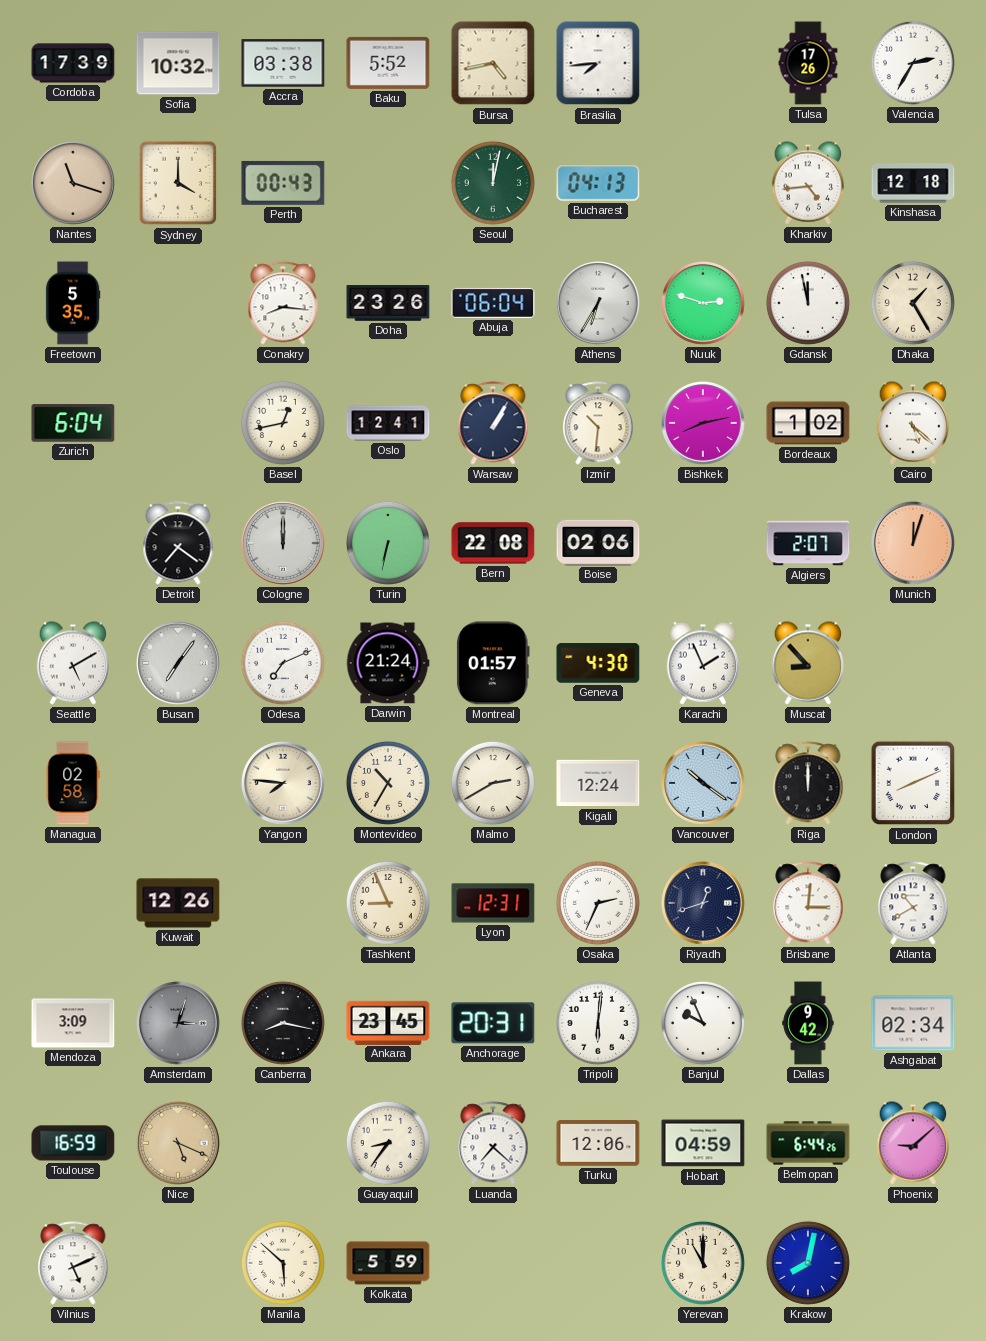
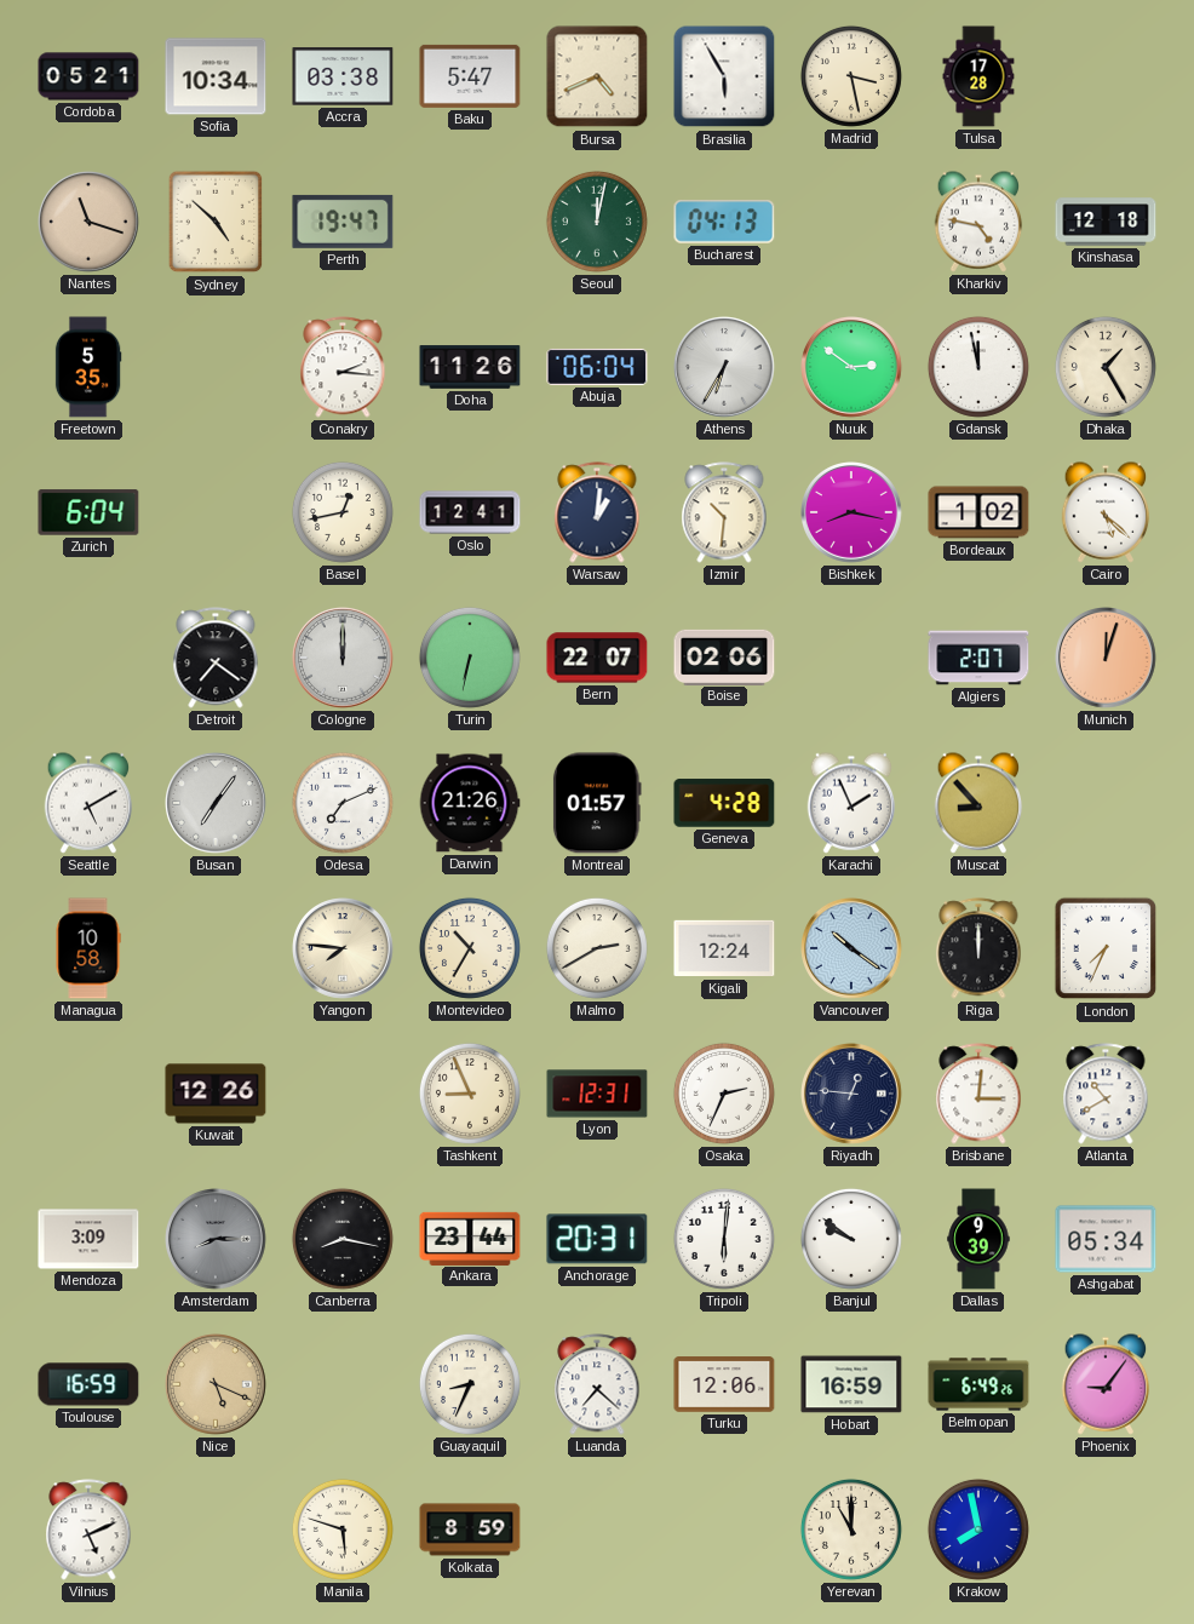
Cordoba: 17:39 -> 05:21 (88, 76)
Sofia: 10:32 -> 10:34 (216, 76)
Baku: 5:52 -> 5:47 (470, 76)
Bursa: 4:43 -> 4:41 (597, 76)
Brasilia: 7:44 -> 5:55 (724, 76)
Madrid: none -> 3:28 (851, 76)
Tulsa: 17:26 -> 17:28 (978, 76)
Valencia: 2:35 -> none (913, 63)
Sydney: 4:00 -> 4:52 (216, 222)
Perth: 00:43 -> 19:47 (343, 222)
Kharkiv: 4:44 -> 4:47 (978, 222)
Conakry: 8:16 -> 2:16 (343, 367)
Doha: 23:26 -> 11:26 (470, 367)
Nuuk: 2:48 -> 2:51 (853, 368)
Warsaw: 1:05 -> 1:01 (597, 512)
Bishkek: 8:13 -> 8:17 (853, 513)
Bern: 22:08 -> 22:07 (597, 658)
Darwin: 21:24 -> 21:26 (470, 803)
Geneva: 4:30 -> 4:28 (724, 803)
Managua: 02:58 -> 10:58 (88, 948)
London: 8:11 -> 7:34 (1106, 948)
Riyadh: 12:42 -> 12:46 (853, 1095)
Amsterdam: 3:03 -> 8:15 (217, 1240)
Ankara: 23:45 -> 23:44 (470, 1238)
Banjul: 9:56 -> 9:51 (851, 1239)
Dallas: 9:42 -> 9:39 (978, 1239)
Ashgabat: 02:34 -> 05:34 (1106, 1239)
Guayaquil: 8:36 -> 8:34 (470, 1384)
Hobart: 04:59 -> 16:59 (851, 1384)
Belmopan: 6:44 -> 6:49 (978, 1384)
Phoenix: 9:08 -> 9:06 (1106, 1384)
Manila: 5:52 -> 5:48 (343, 1530)
Kolkata: 5:59 -> 8:59 (470, 1530)
Krakow: 8:02 -> 7:58 (978, 1530)
